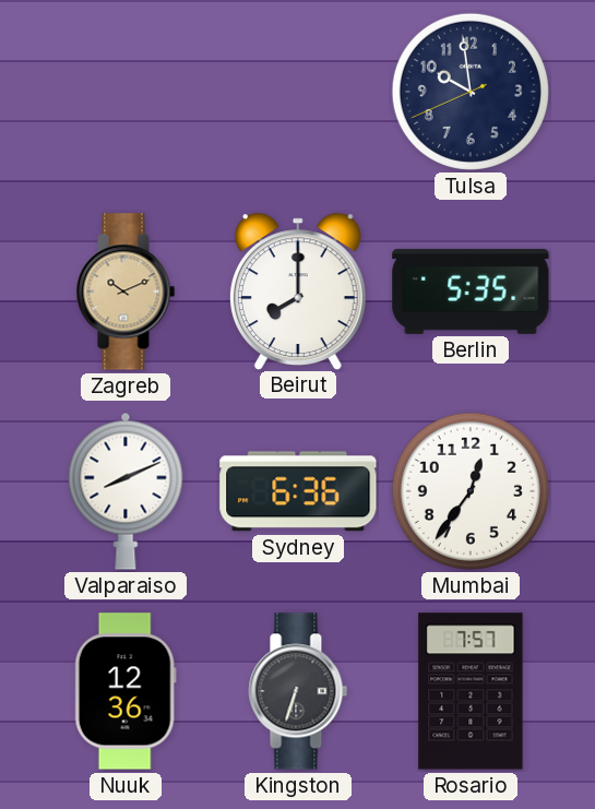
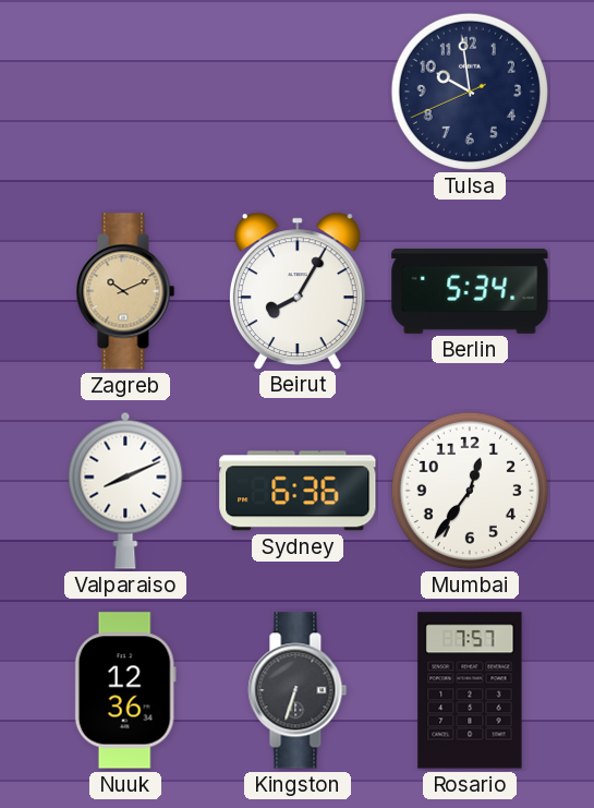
Beirut: 8:00 -> 8:05 (298, 290)
Berlin: 5:35 -> 5:34 (470, 291)
